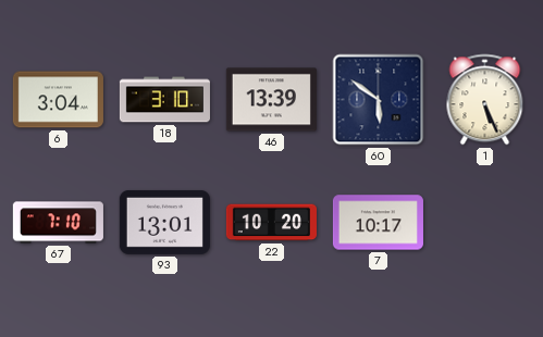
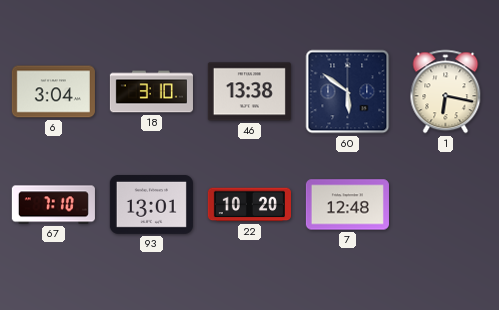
46: 13:39 -> 13:38 (249, 92)
1: 5:26 -> 6:17 (446, 92)
7: 10:17 -> 12:48 (347, 205)
